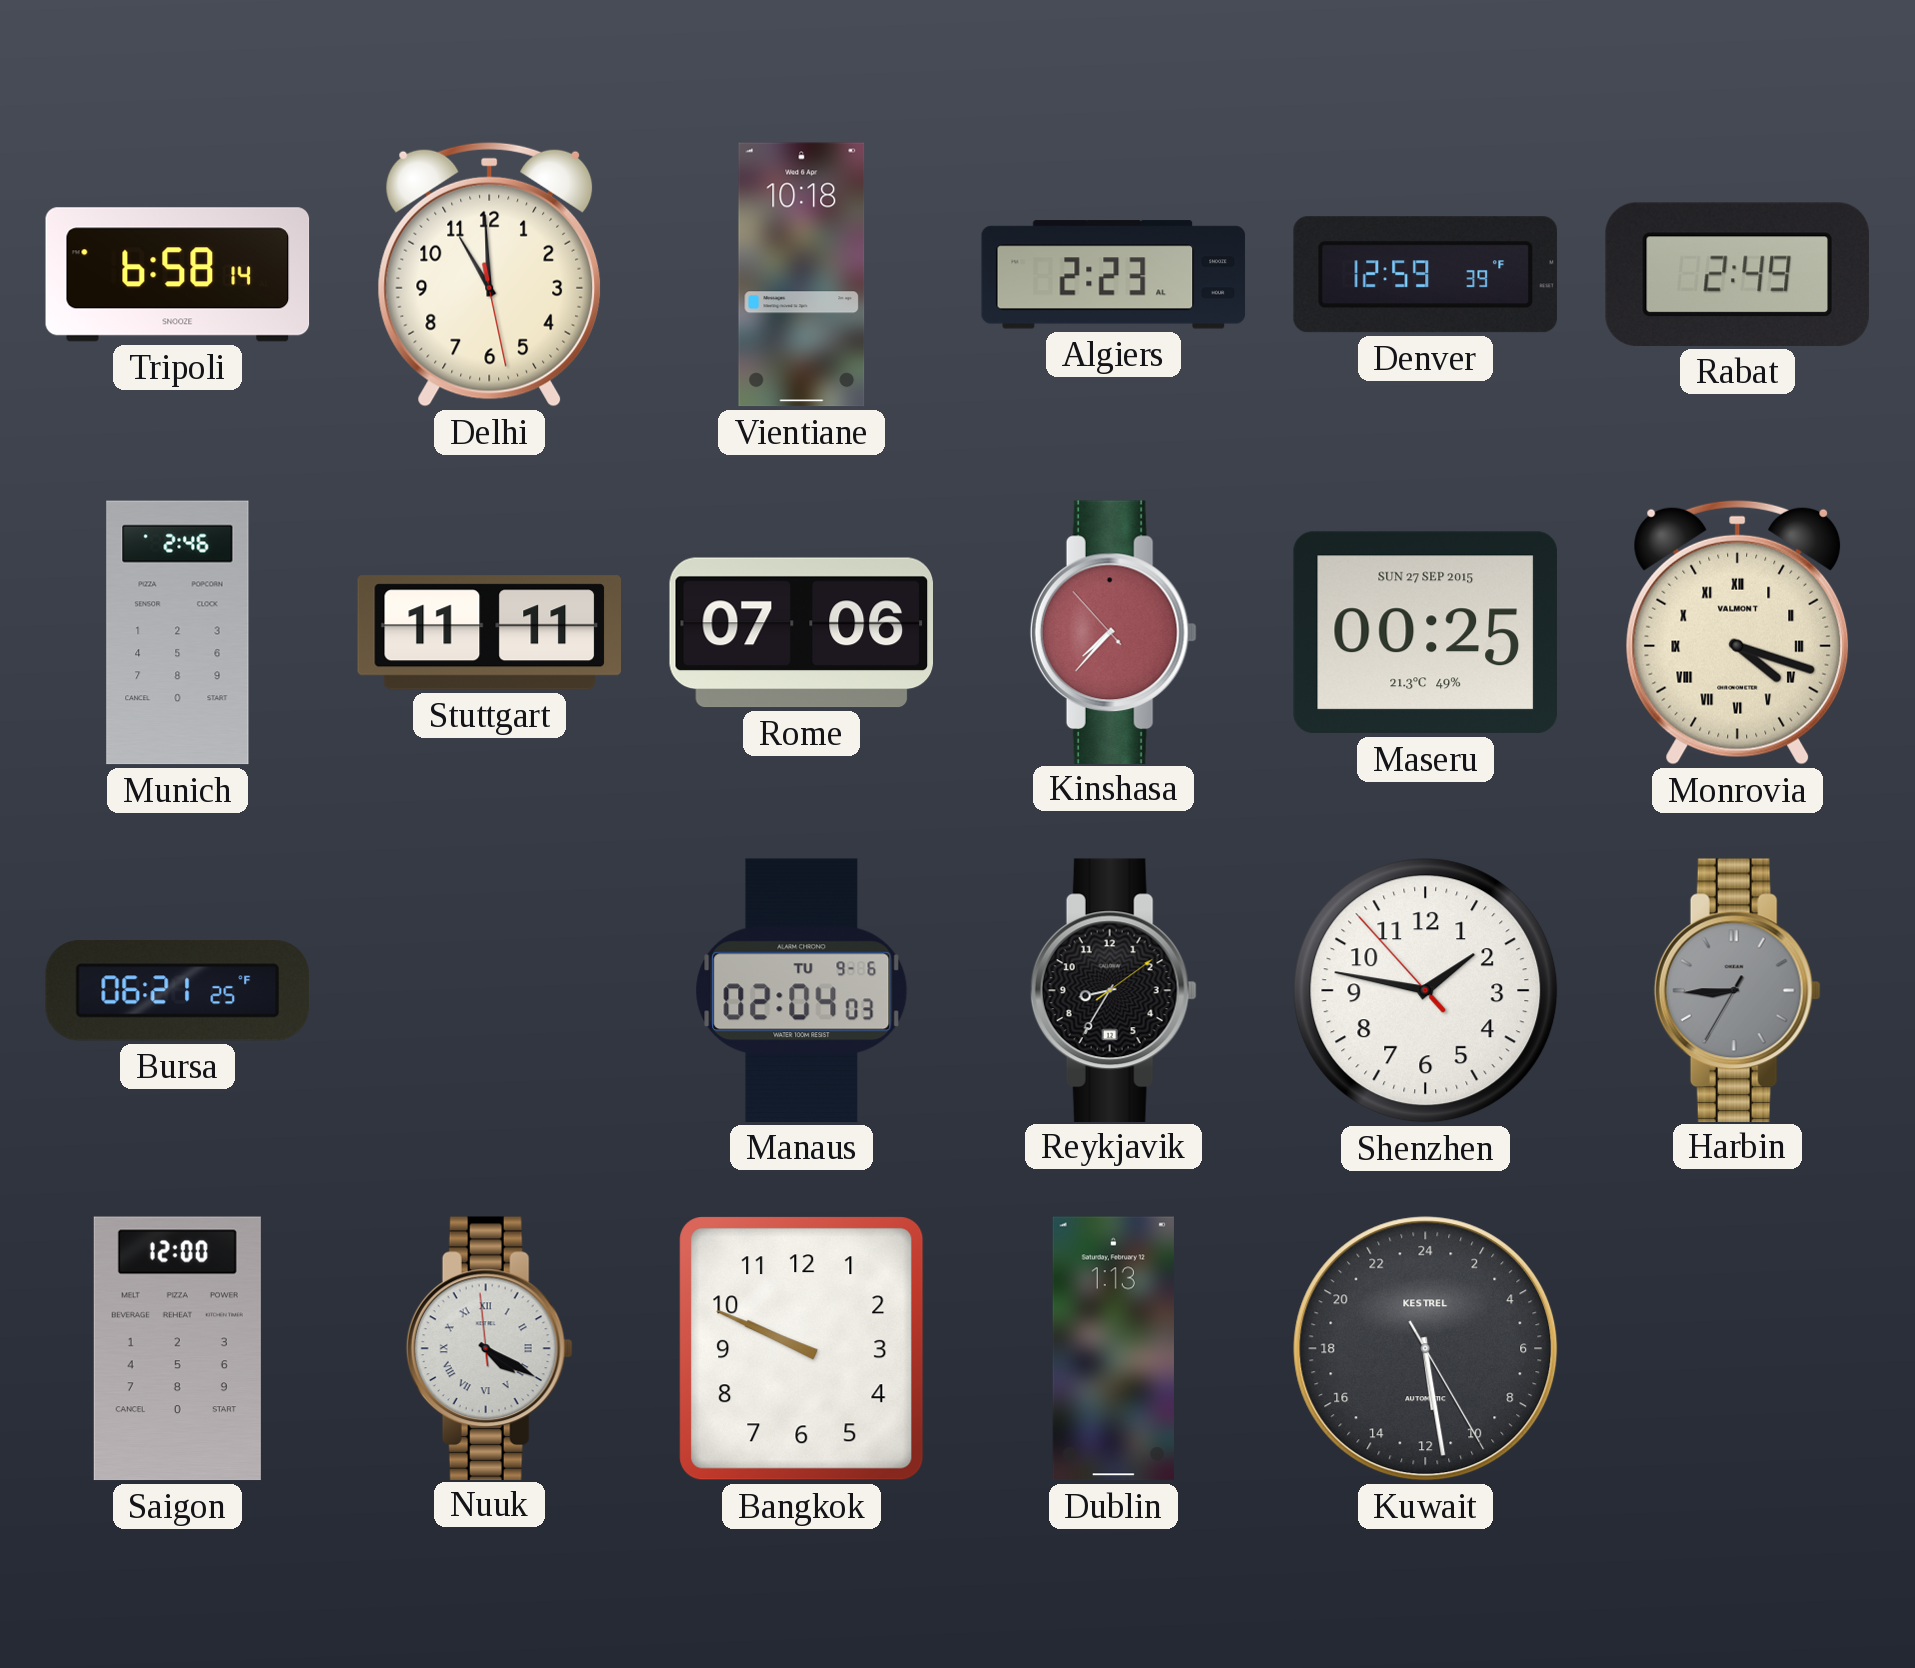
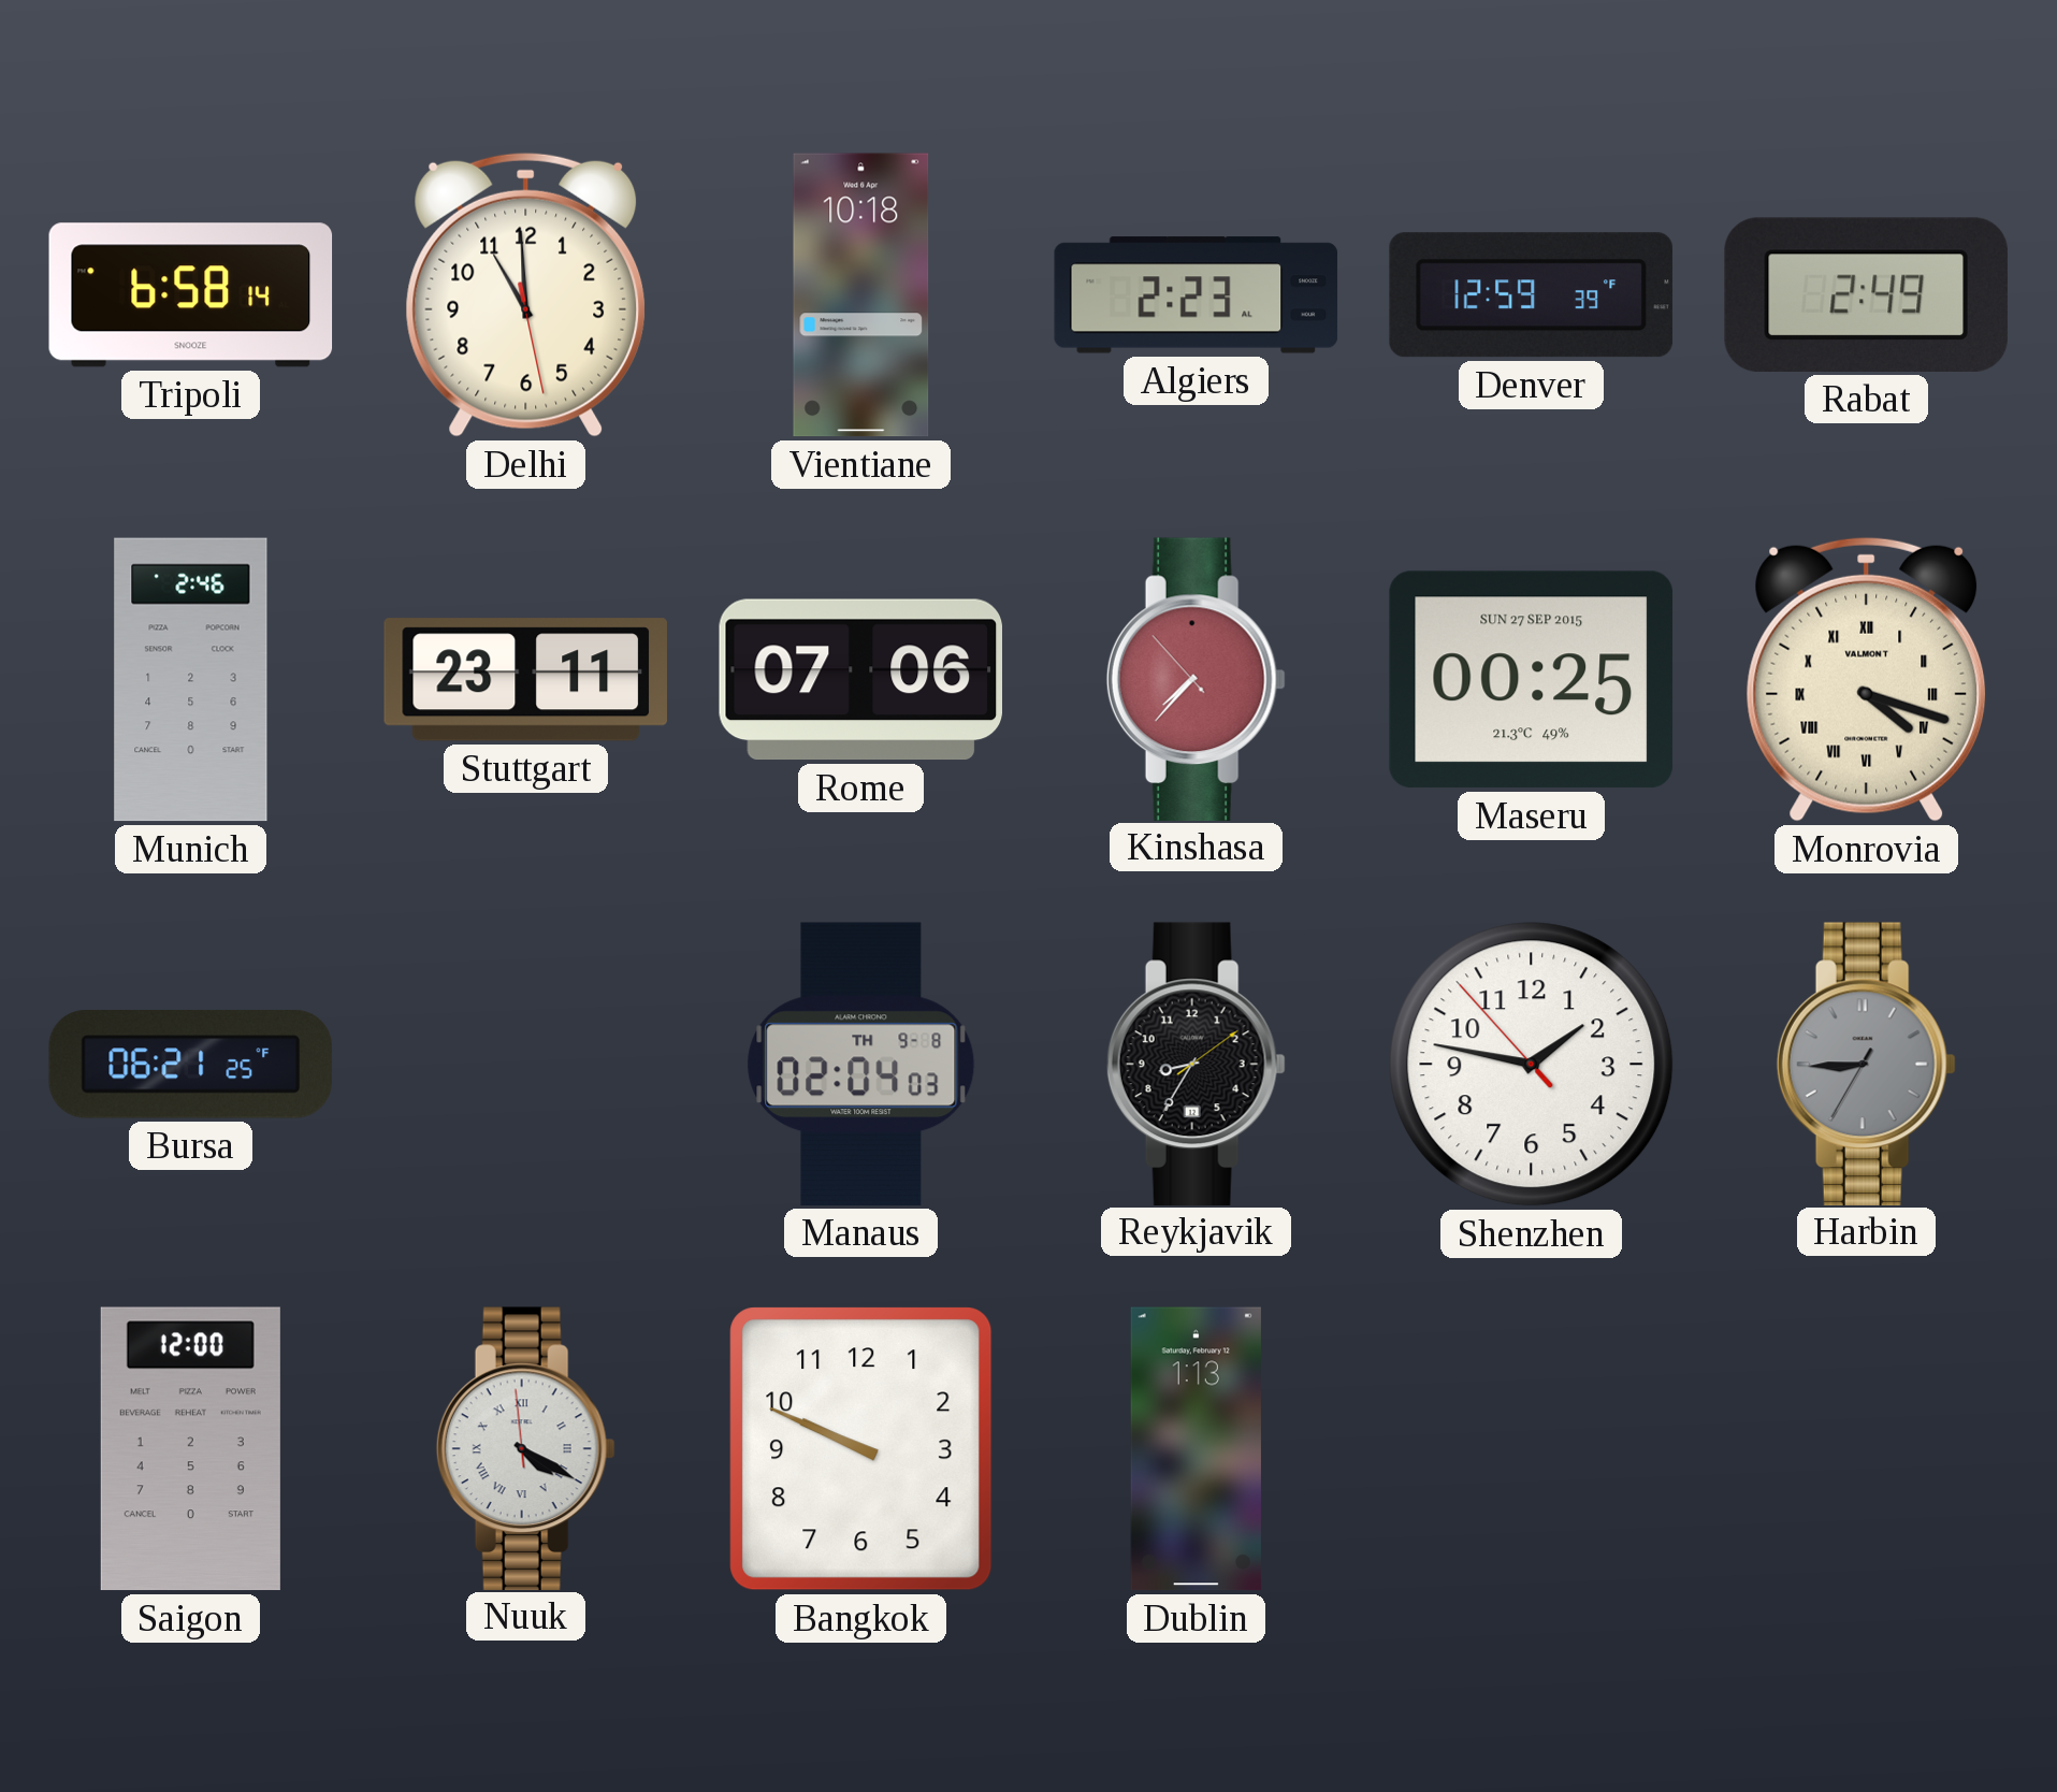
Stuttgart: 11:11 -> 23:11 (525, 680)
Manaus date: TU 9-6 -> TH 9-8 (861, 1064)
Kuwait: 11:28 -> none (1426, 1349)
